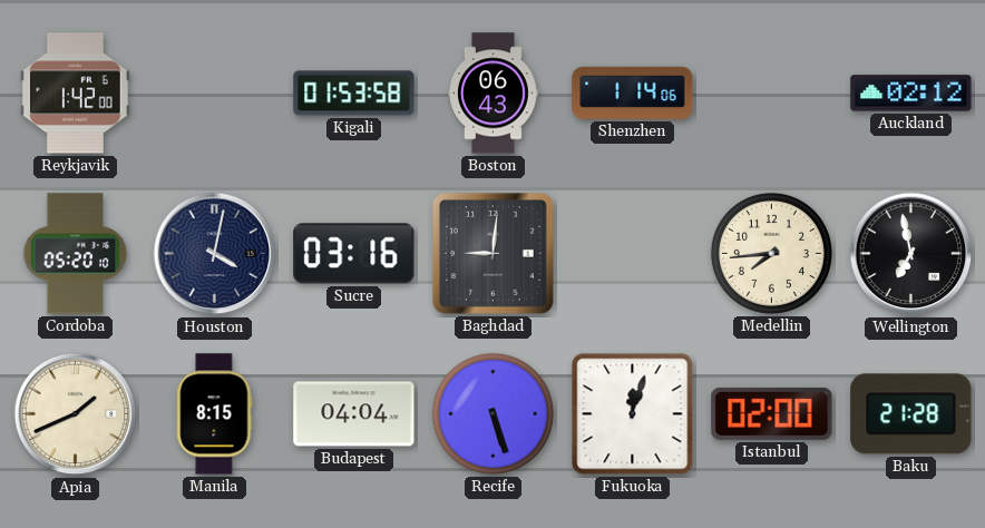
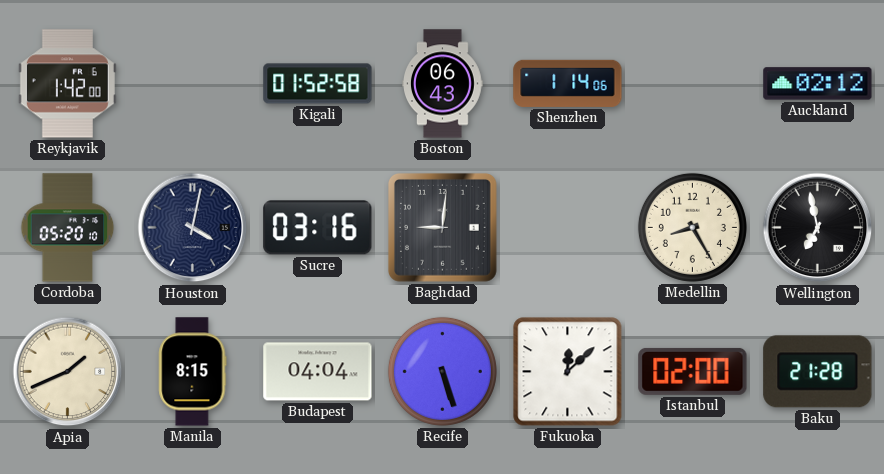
Kigali: 01:53 -> 01:52 (318, 84)
Medellin: 7:44 -> 8:25 (692, 227)
Fukuoka: 12:03 -> 12:08 (568, 372)
